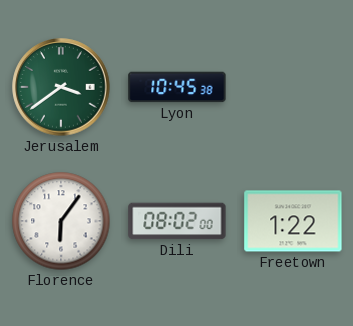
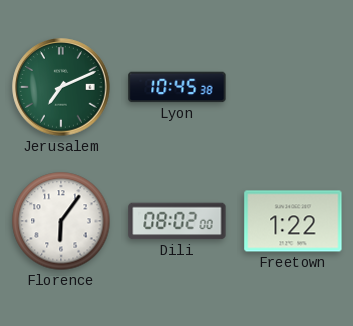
Jerusalem: 3:39 -> 7:11 (61, 87)
